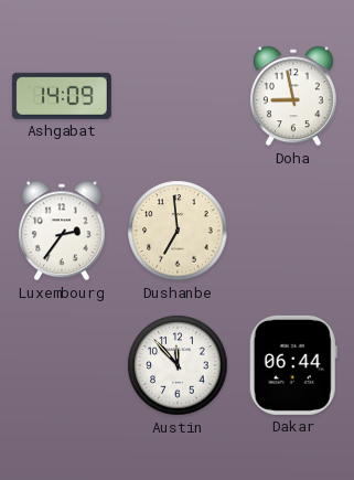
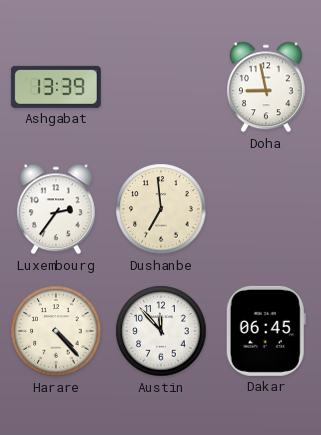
Ashgabat: 14:09 -> 13:39 (56, 87)
Harare: none -> 4:23 (56, 331)
Dakar: 06:44 -> 06:45 (266, 331)
